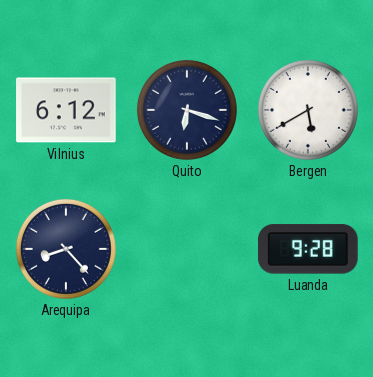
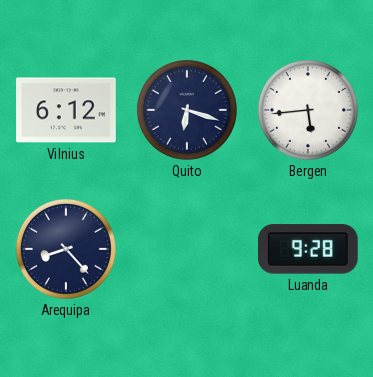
Bergen: 5:40 -> 5:44 (308, 110)
